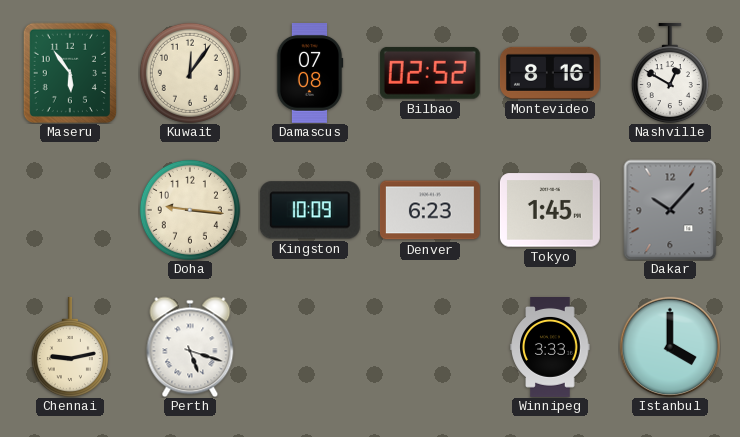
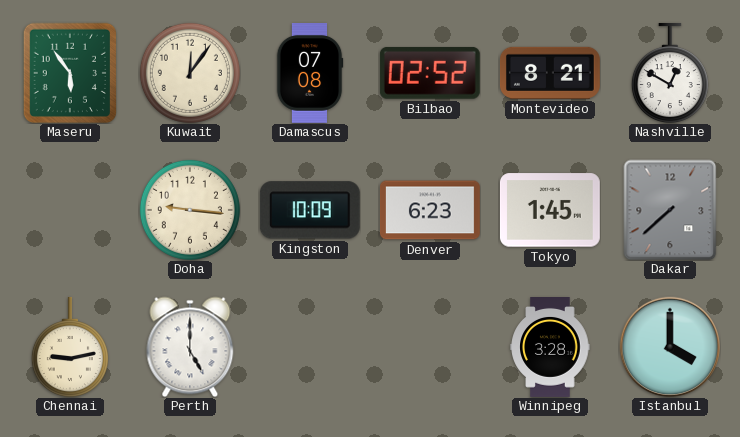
Montevideo: 8:16 -> 8:21 (550, 73)
Dakar: 10:07 -> 7:38 (670, 210)
Perth: 5:18 -> 5:00 (190, 347)
Winnipeg: 3:33 -> 3:28 (550, 348)
